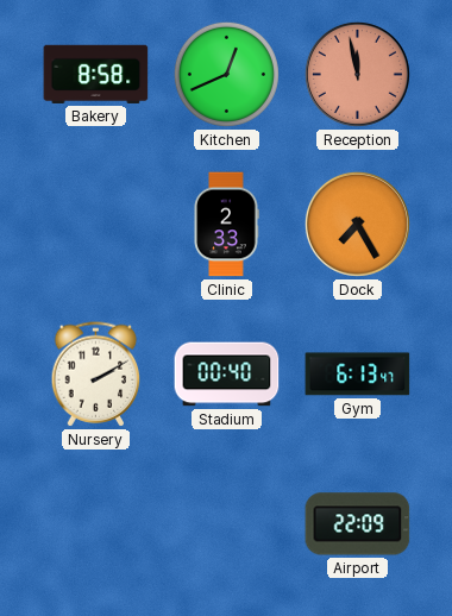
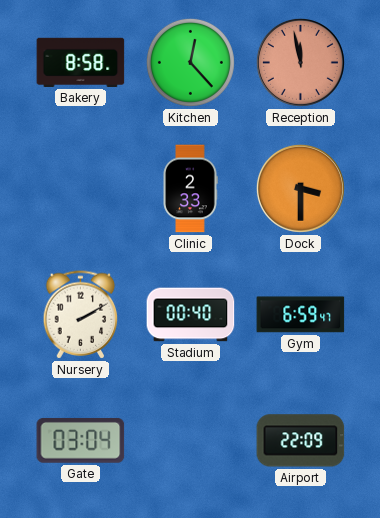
Kitchen: 12:41 -> 12:23 (190, 62)
Dock: 7:25 -> 3:30 (300, 188)
Gym: 6:13 -> 6:59 (301, 315)
Gate: none -> 03:04 (81, 440)
